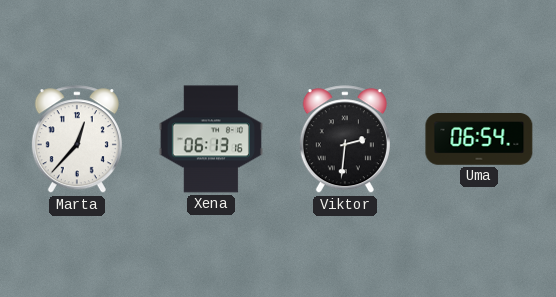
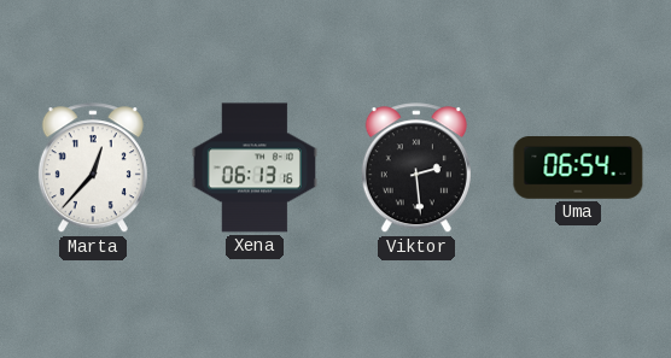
Viktor: 2:31 -> 2:29 (416, 169)
